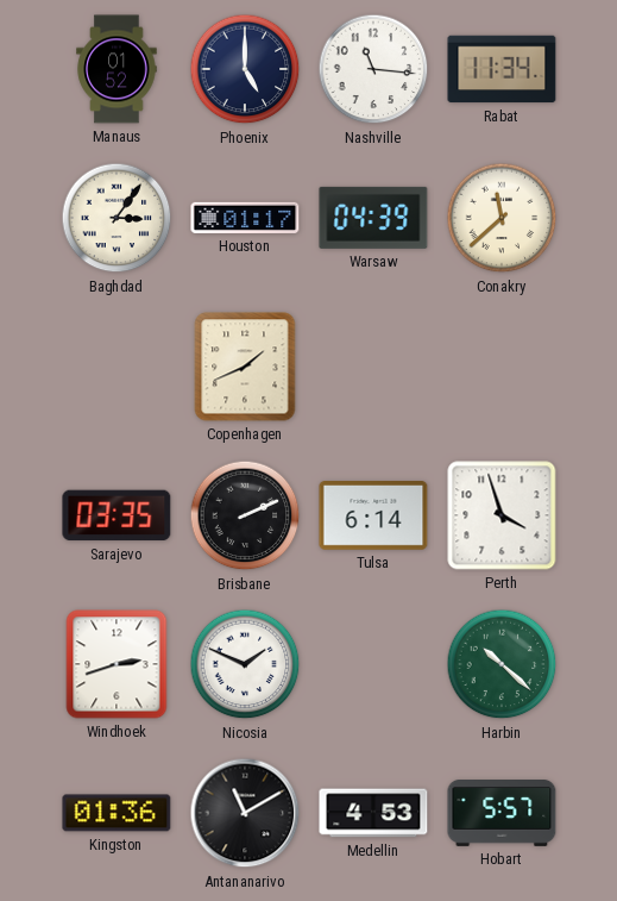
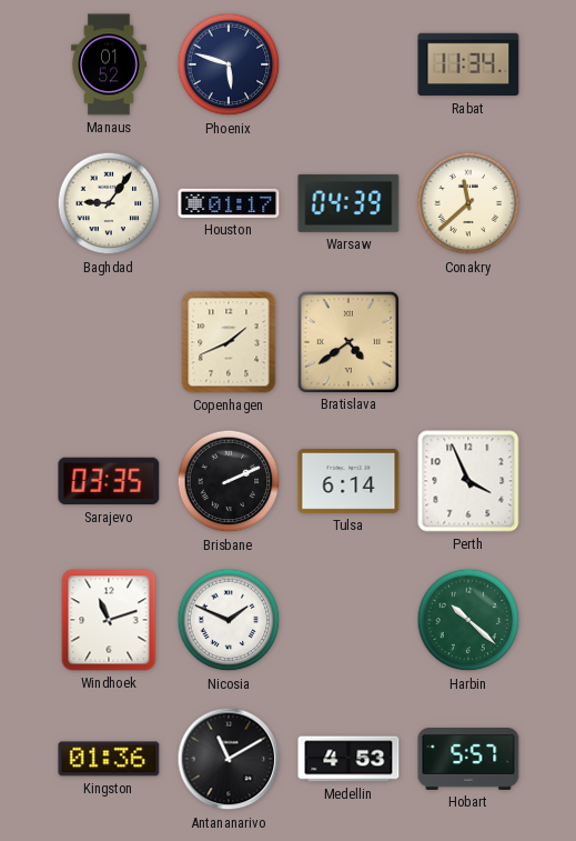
Phoenix: 5:00 -> 5:48 (229, 64)
Nashville: 11:16 -> none (373, 69)
Baghdad: 3:06 -> 9:06 (109, 203)
Bratislava: none -> 4:39 (347, 341)
Perth: 3:57 -> 3:56 (468, 481)
Windhoek: 2:42 -> 11:12 (109, 620)
